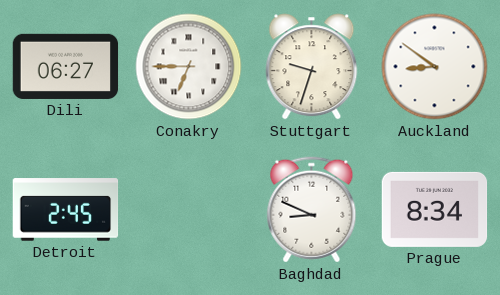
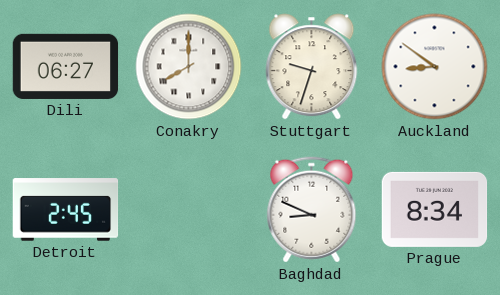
Conakry: 6:45 -> 8:00 (189, 67)
